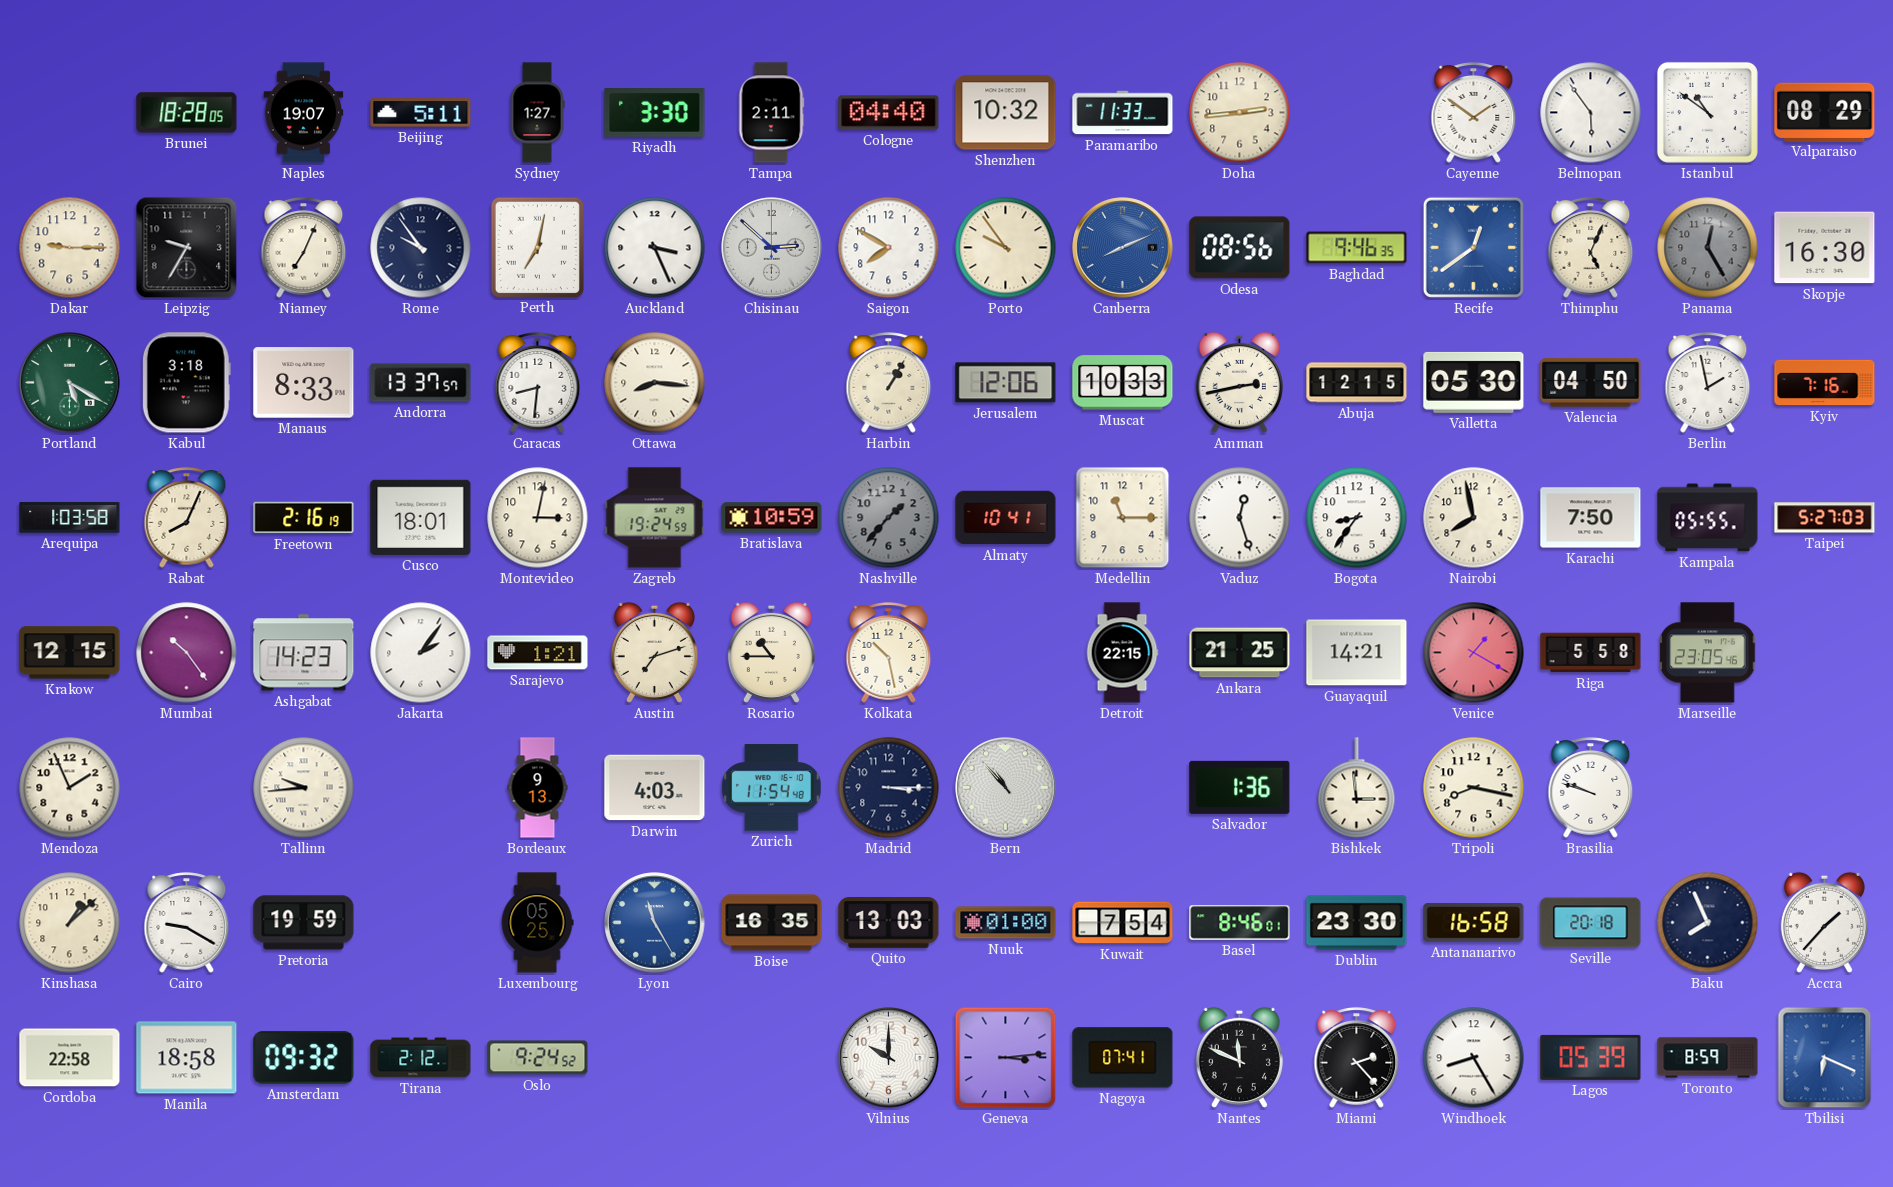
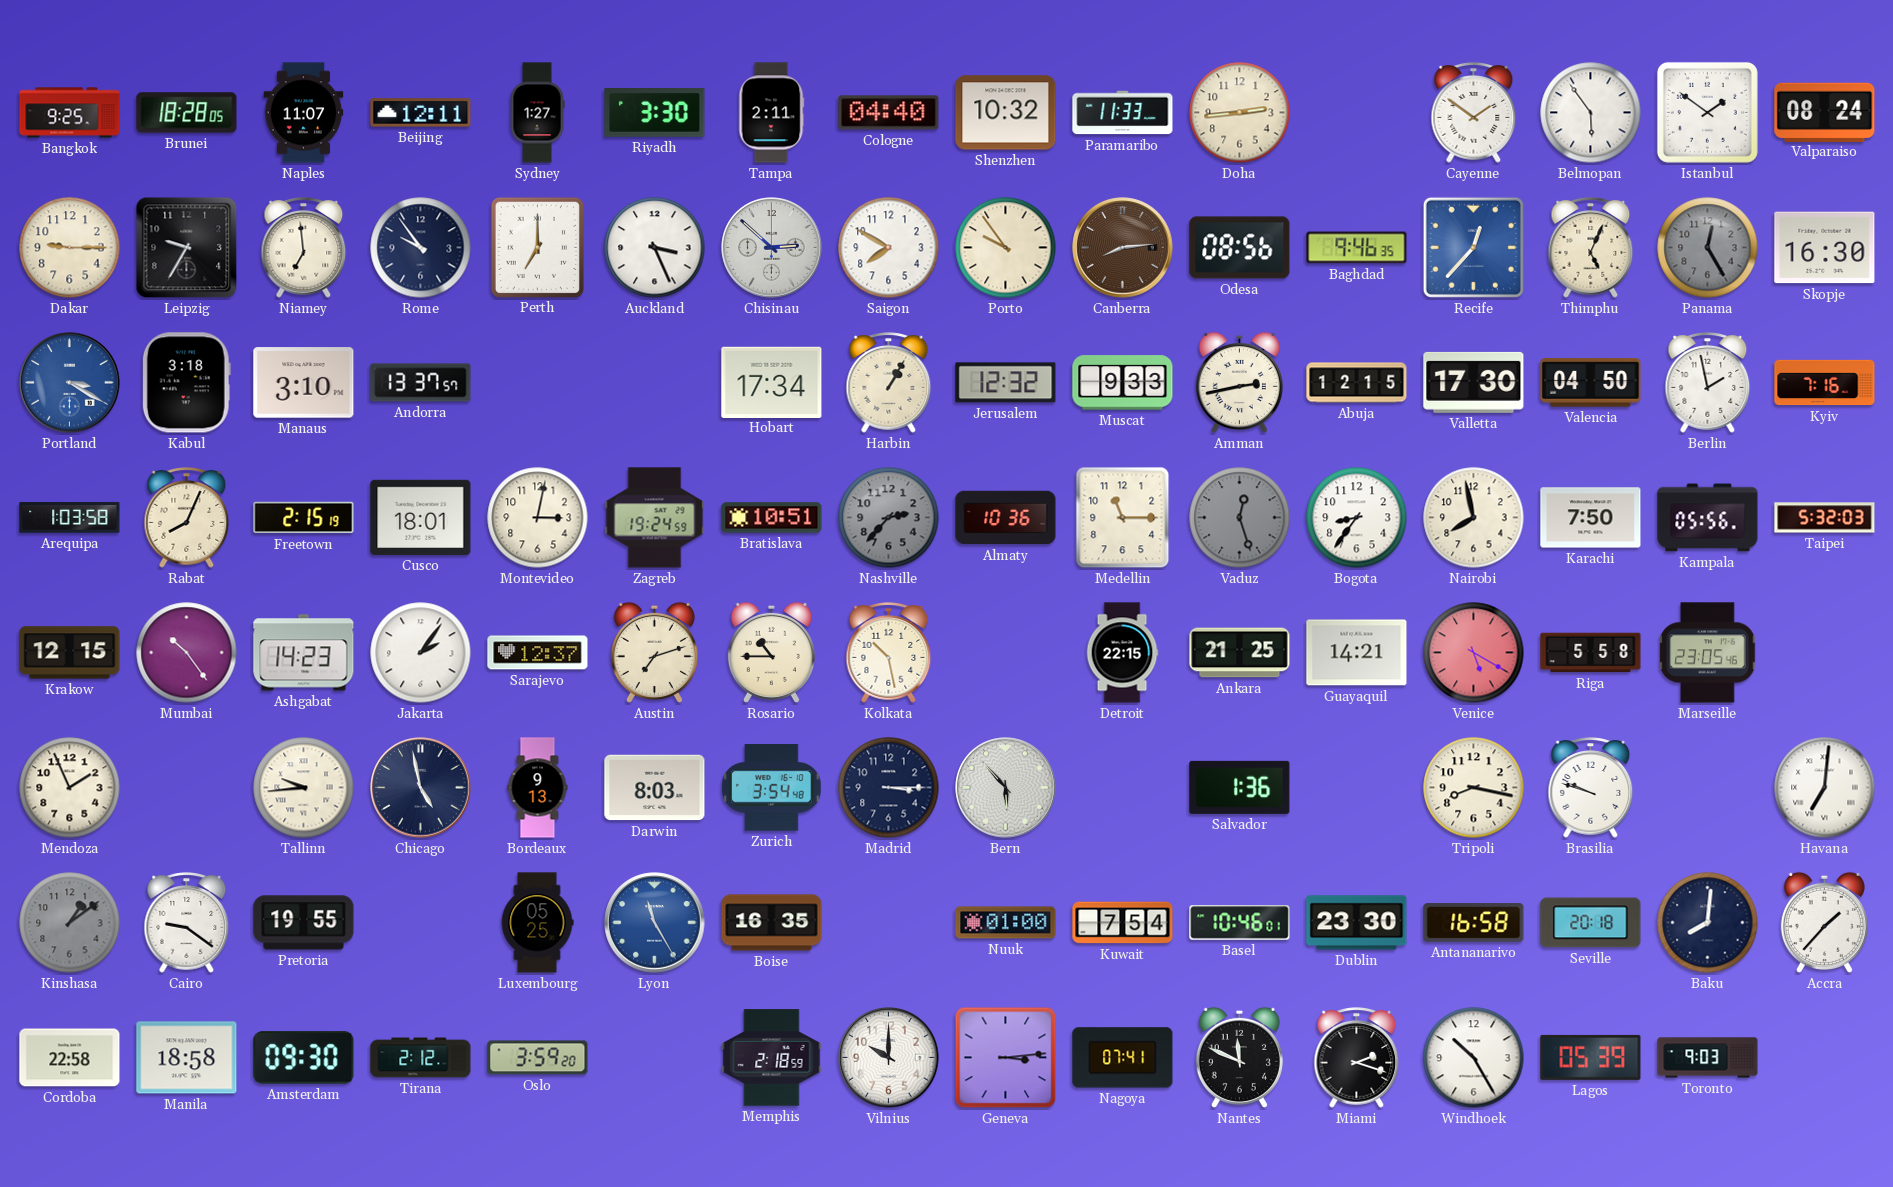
Bangkok: none -> 9:25 (70, 113)
Naples: 19:07 -> 11:07 (304, 113)
Beijing: 5:11 -> 12:11 (421, 113)
Istanbul: 10:51 -> 1:51 (1707, 112)
Valparaiso: 08:29 -> 08:24 (1825, 112)
Niamey: 7:04 -> 6:59 (304, 248)
Perth: 7:02 -> 7:00 (537, 247)
Canberra: 8:11 -> 8:14 (1123, 248)
Canberra dial: blue -> brown (1123, 248)
Recife: 12:39 -> 12:37 (1473, 247)
Portland: 5:20 -> 3:20 (70, 383)
Portland dial: green -> blue (70, 383)
Manaus: 8:33 -> 3:10 (304, 383)
Caracas: 8:31 -> none (538, 383)
Ottawa: 8:16 -> none (655, 383)
Hobart: none -> 17:34 (772, 382)
Jerusalem: 12:06 -> 12:32 (1006, 383)
Muscat: 10:33 -> 9:33 (1123, 383)
Valletta: 05:30 -> 17:30 (1474, 382)
Freetown: 2:16 -> 2:15 (304, 518)
Bratislava: 10:59 -> 10:51 (772, 518)
Nashville: 1:37 -> 2:37 (889, 518)
Almaty: 10:41 -> 10:36 (1006, 518)
Vaduz dial: white -> grey (1240, 518)
Kampala: 05:55 -> 05:56 (1708, 518)
Taipei: 5:27 -> 5:32 (1825, 518)
Sarajevo: 1:21 -> 12:37 (538, 653)
Venice: 1:20 -> 5:20 (1474, 653)
Chicago: none -> 4:58 (421, 788)
Darwin: 4:03 -> 8:03 (655, 788)
Zurich: 11:54 -> 3:54 (772, 788)
Bern: 10:53 -> 5:53 (1006, 788)
Bishkek: 2:59 -> none (1357, 788)
Havana: none -> 7:01 (1825, 788)
Kinshasa: 1:08 -> 1:09 (70, 923)
Kinshasa dial: cream -> grey (70, 923)
Cairo: 9:20 -> 9:21 (187, 923)
Pretoria: 19:59 -> 19:55 (304, 923)
Quito: 13:03 -> none (889, 923)
Basel: 8:46 -> 10:46 (1240, 923)
Baku: 7:56 -> 8:01 (1708, 923)
Amsterdam: 09:32 -> 09:30 (304, 1058)
Oslo: 9:24 -> 3:59 (538, 1058)
Memphis: none -> 2:18 (772, 1058)
Miami: 2:23 -> 2:18 (1357, 1058)
Windhoek: 8:25 -> 10:25 (1474, 1058)
Toronto: 8:59 -> 9:03 (1708, 1058)
Tbilisi: 6:19 -> none (1825, 1058)
